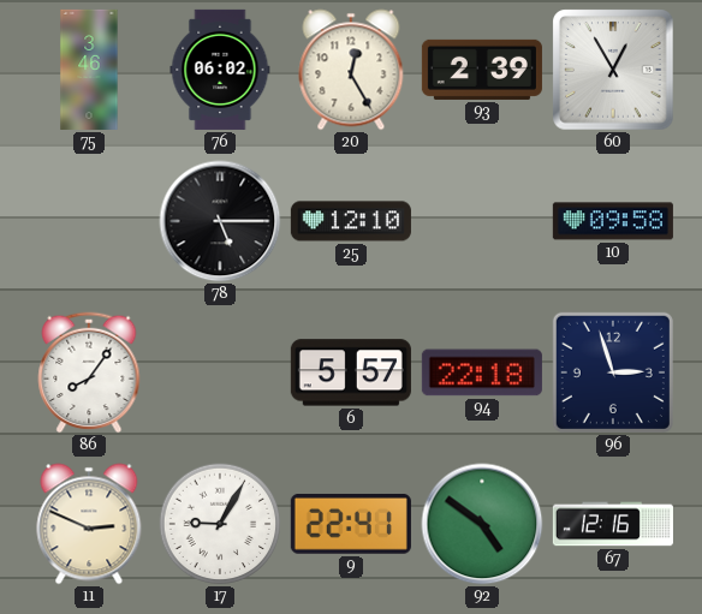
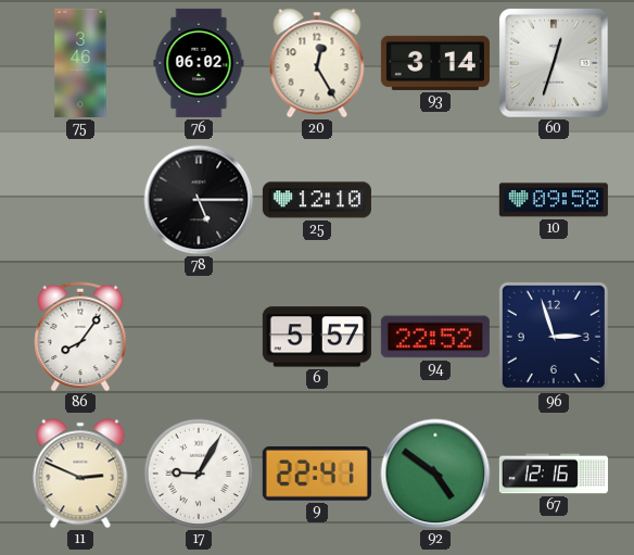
93: 2:39 -> 3:14 (435, 63)
60: 12:55 -> 12:33 (554, 63)
94: 22:18 -> 22:52 (435, 337)
